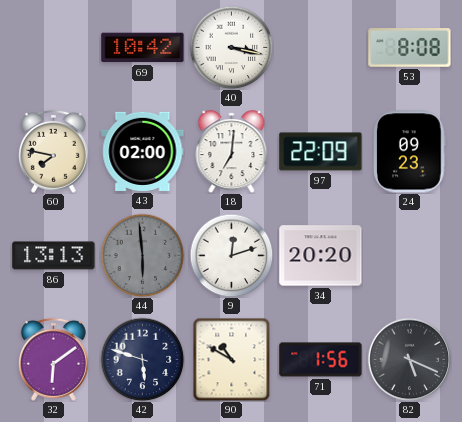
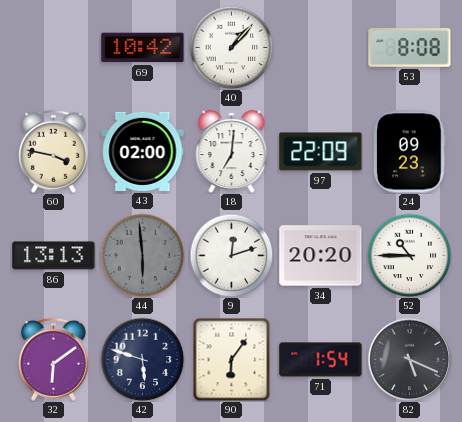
40: 3:17 -> 1:07 (231, 47)
60: 7:47 -> 3:47 (53, 151)
52: none -> 10:45 (409, 255)
90: 10:50 -> 6:06 (232, 359)
71: 1:56 -> 1:54 (321, 360)
